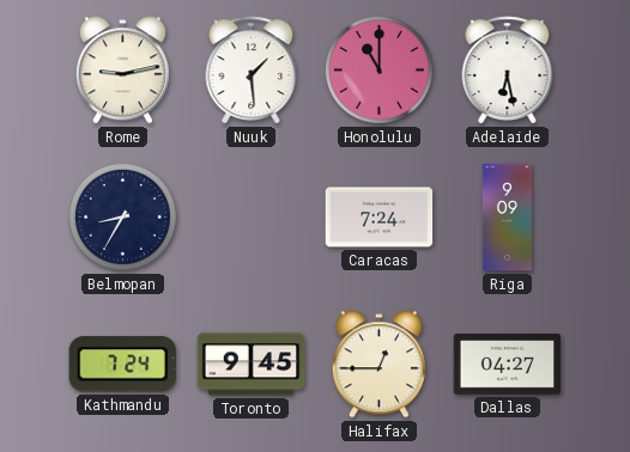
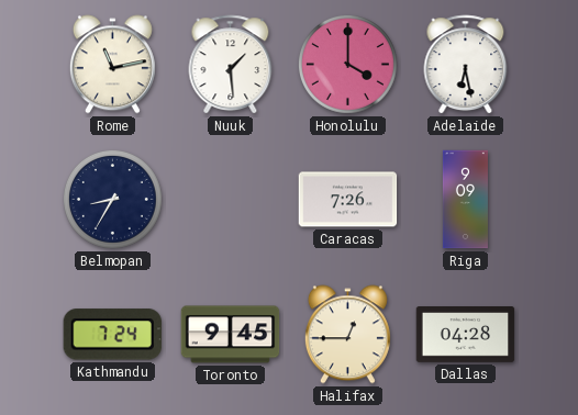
Rome: 9:13 -> 11:13 (112, 65)
Honolulu: 11:00 -> 4:00 (347, 64)
Caracas: 7:24 -> 7:26 (348, 200)
Dallas: 04:27 -> 04:28 (466, 335)
